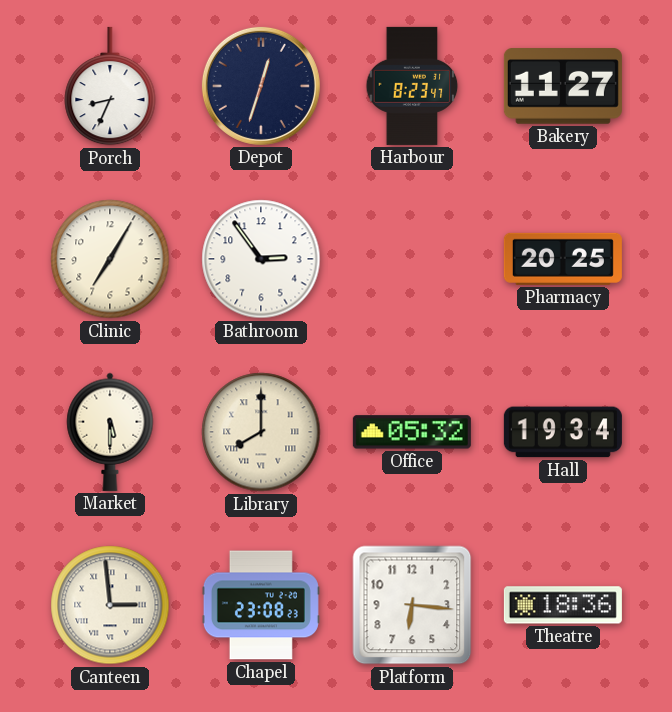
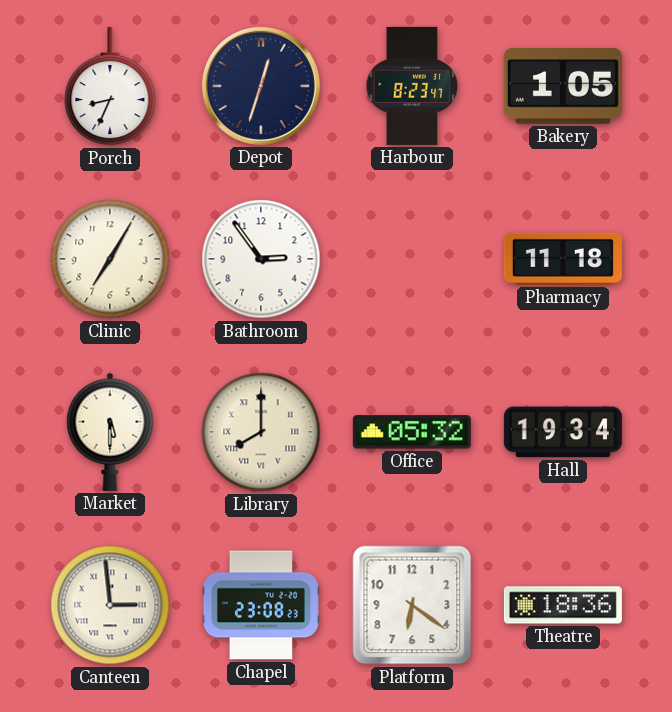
Bakery: 11:27 -> 1:05 (563, 86)
Pharmacy: 20:25 -> 11:18 (563, 259)
Platform: 6:16 -> 6:21 (412, 605)
